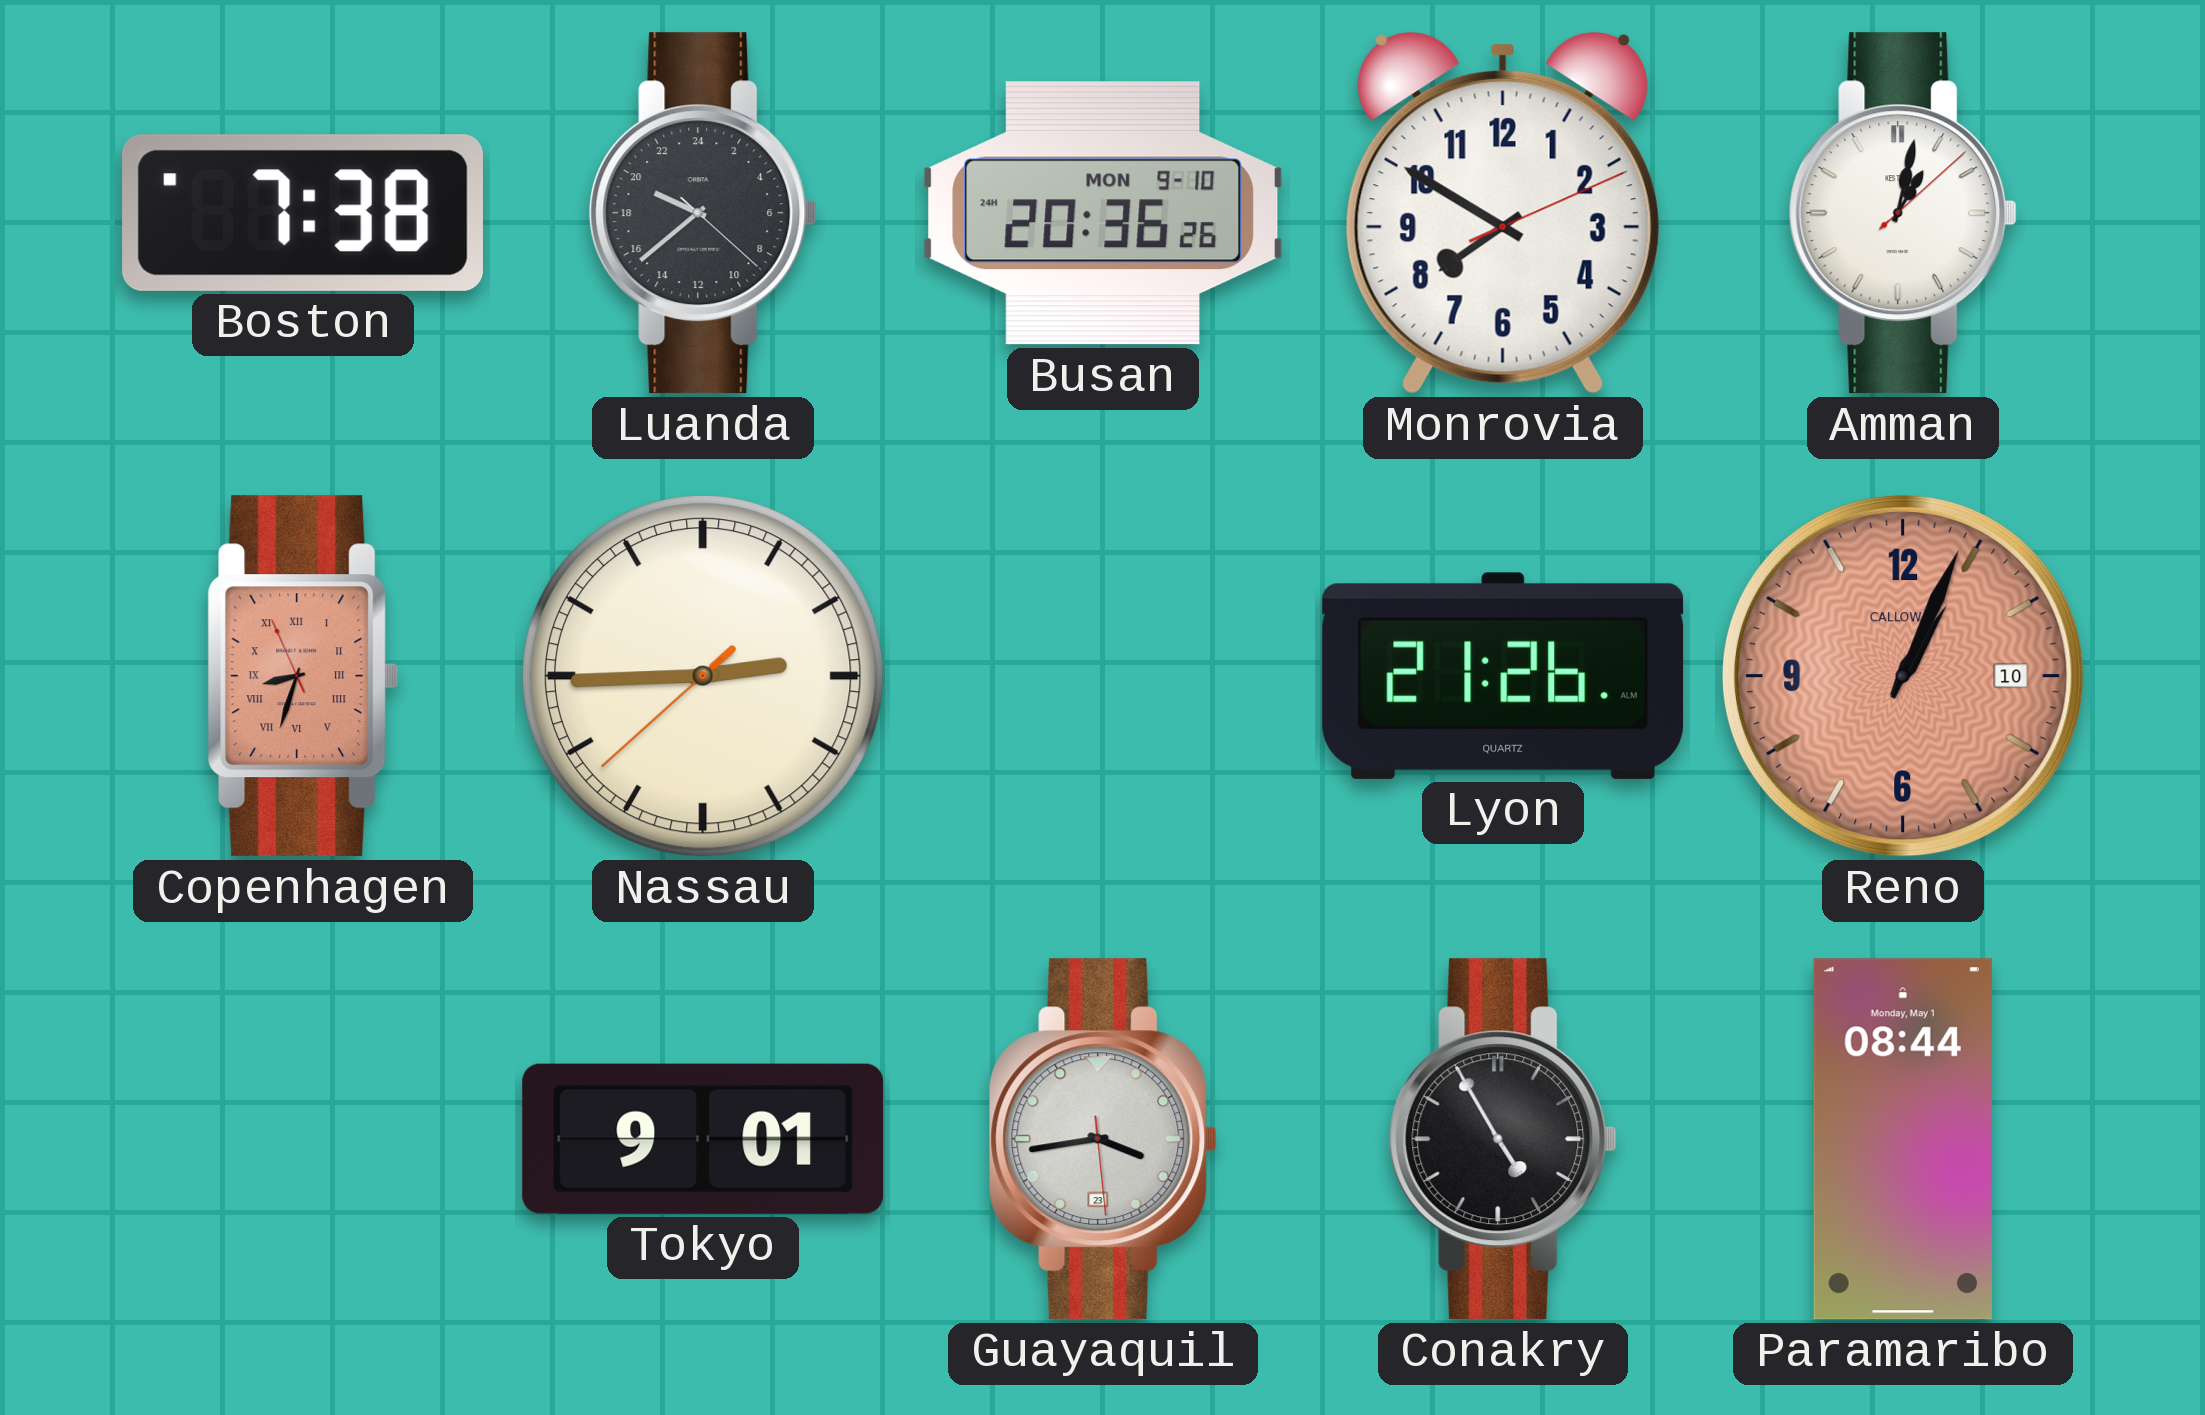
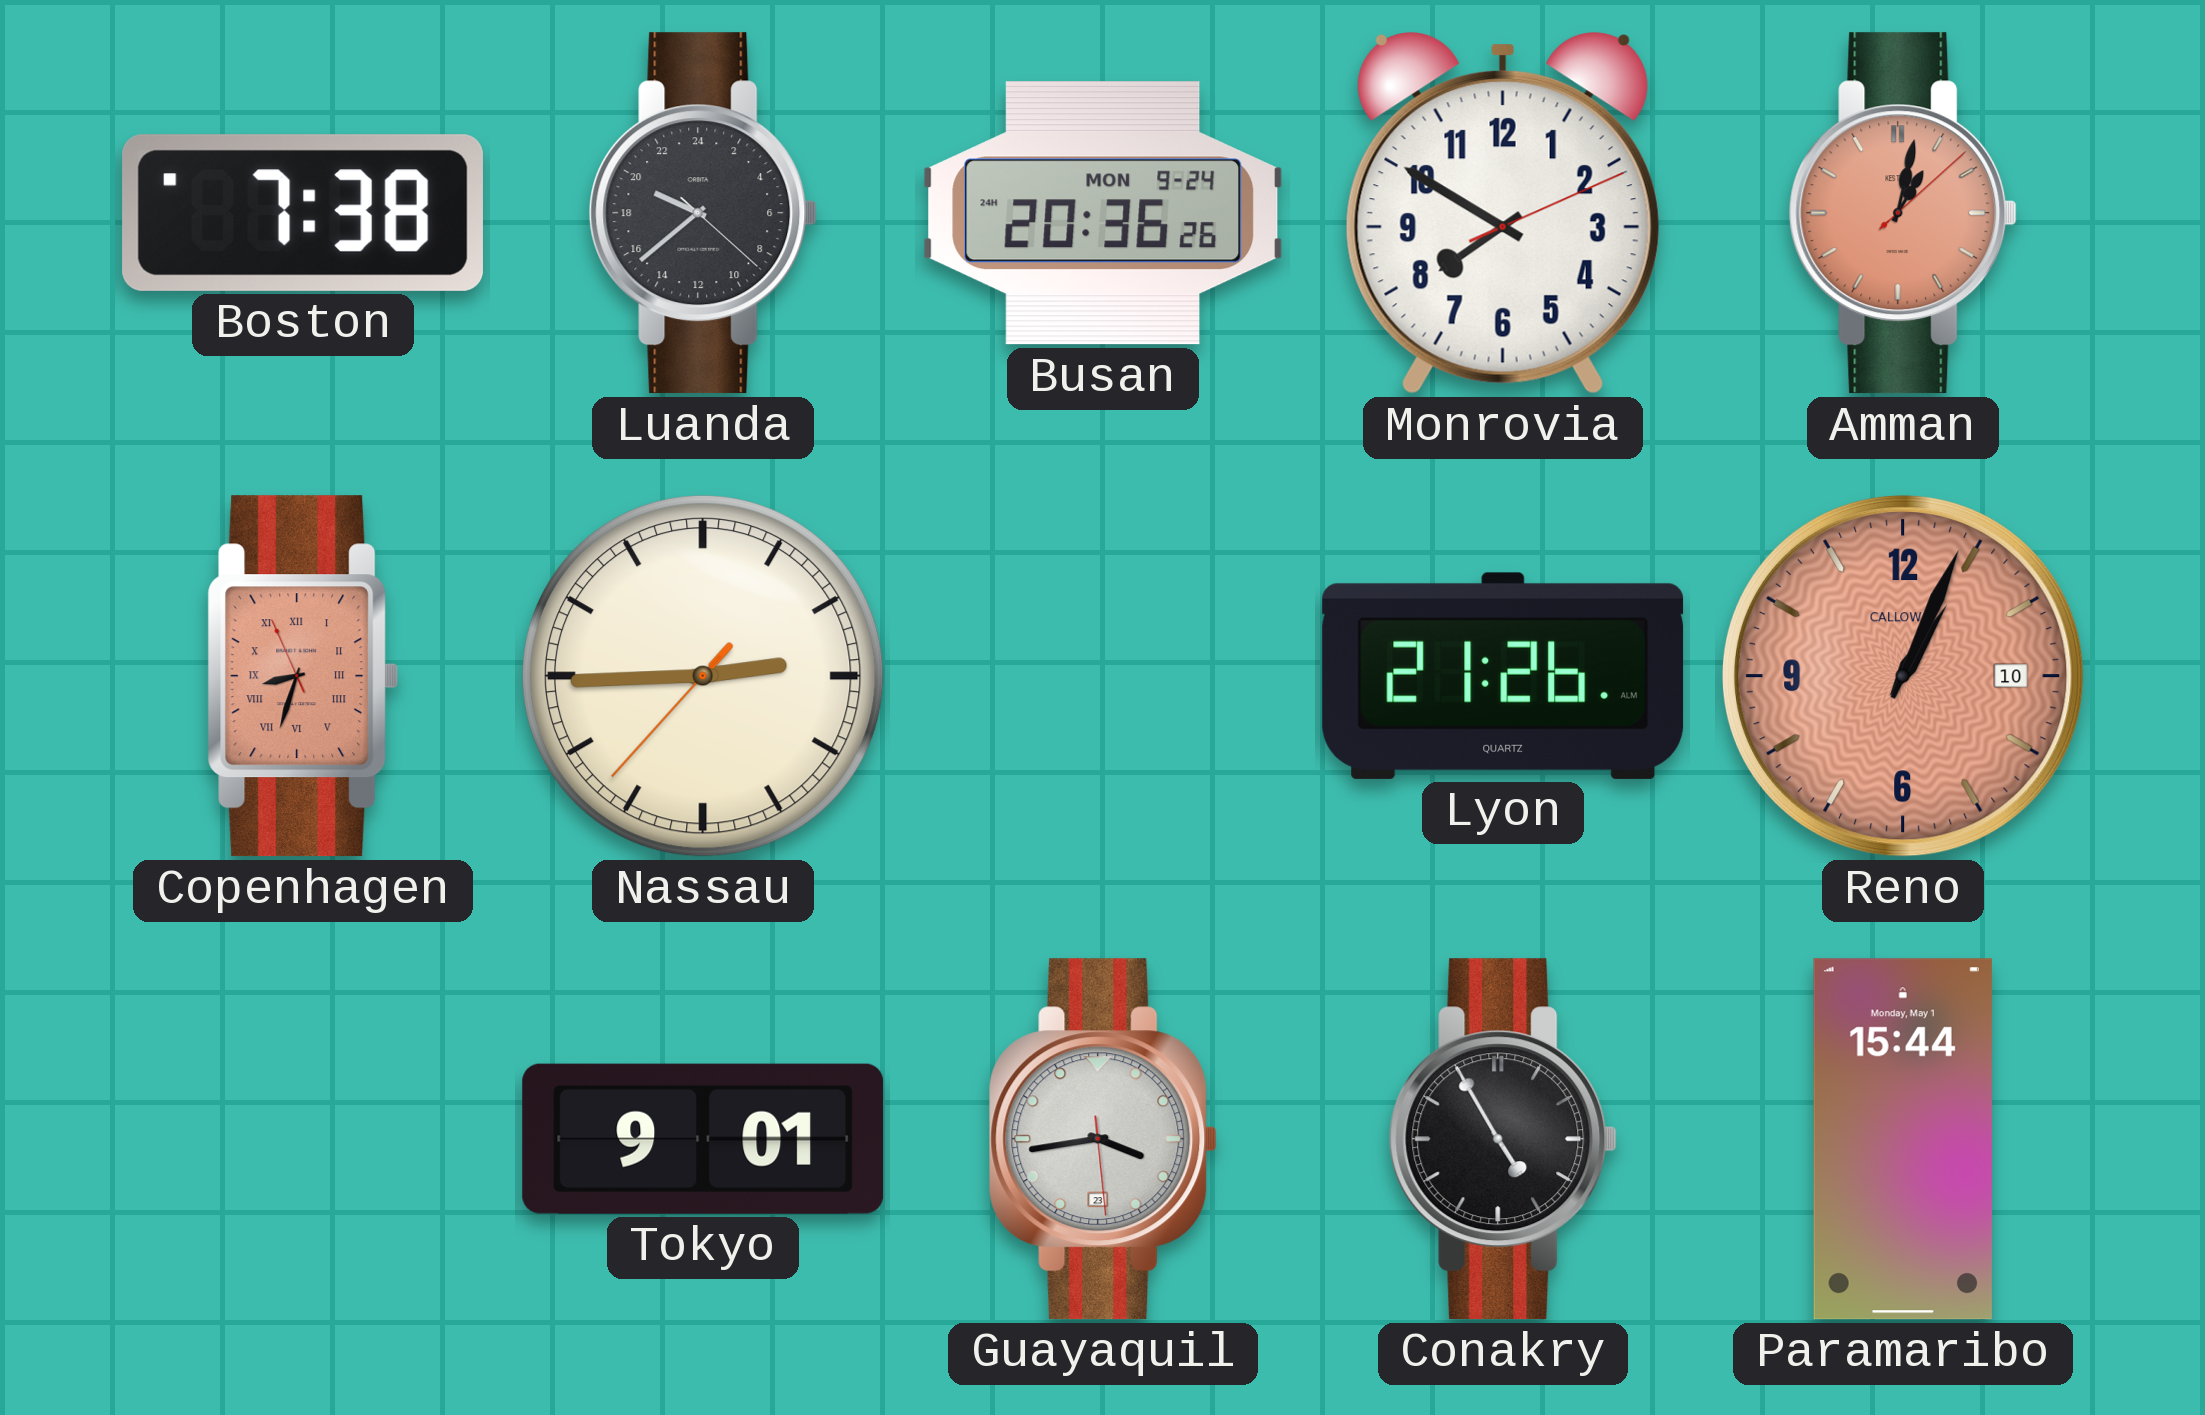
Busan date: MON 9-10 -> MON 9-24 (1103, 213)
Amman dial: white -> salmon (1903, 213)
Nassau: 2:44:38 -> 2:44:37 (704, 677)
Paramaribo: 08:44 -> 15:44 (1903, 1139)
